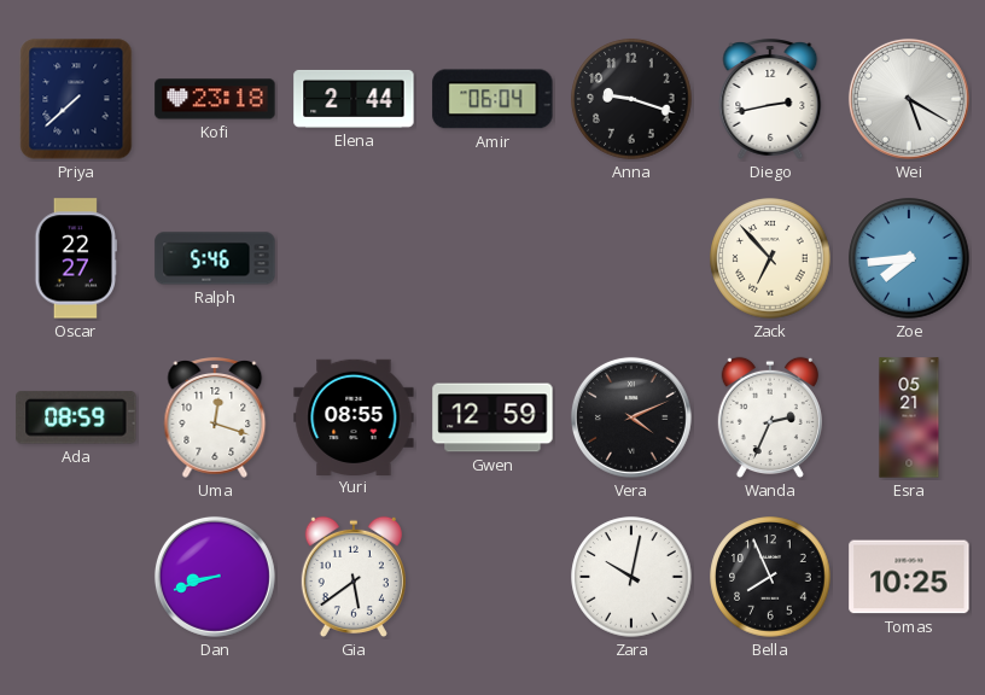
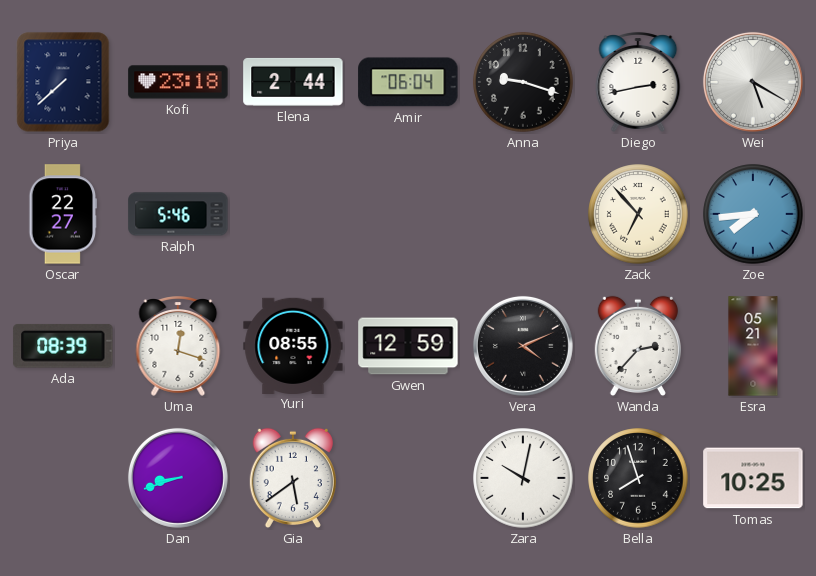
Ada: 08:59 -> 08:39 (63, 346)
Wanda: 2:34 -> 2:37 (638, 346)
Bella: 7:56 -> 7:57 (638, 478)
